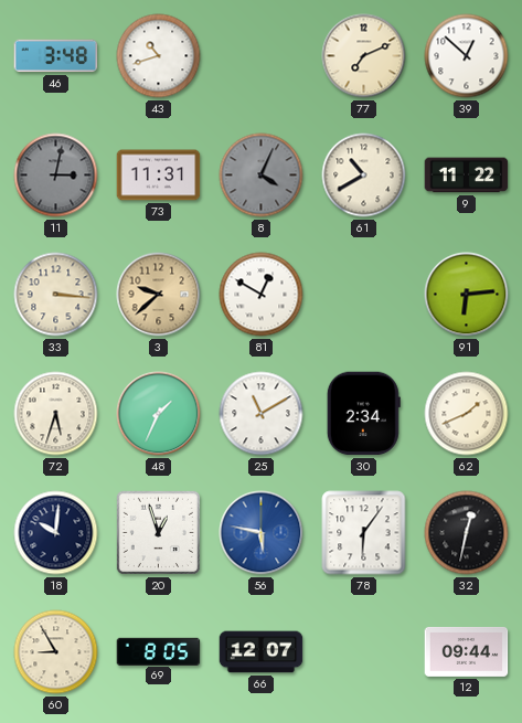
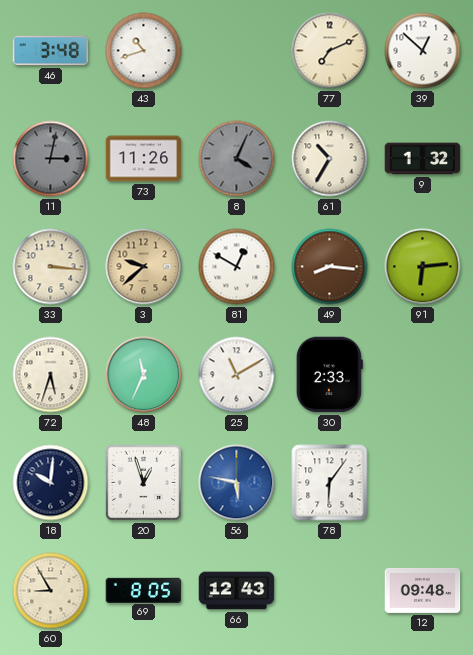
73: 11:31 -> 11:26 (144, 159)
61: 10:40 -> 10:35 (330, 159)
9: 11:22 -> 1:32 (423, 159)
49: none -> 8:16 (330, 267)
48: 1:34 -> 11:34 (144, 375)
30: 2:34 -> 2:33 (329, 375)
62: 1:41 -> none (467, 414)
32: 12:32 -> none (467, 533)
66: 12:07 -> 12:43 (237, 591)
12: 09:44 -> 09:48 (423, 590)
